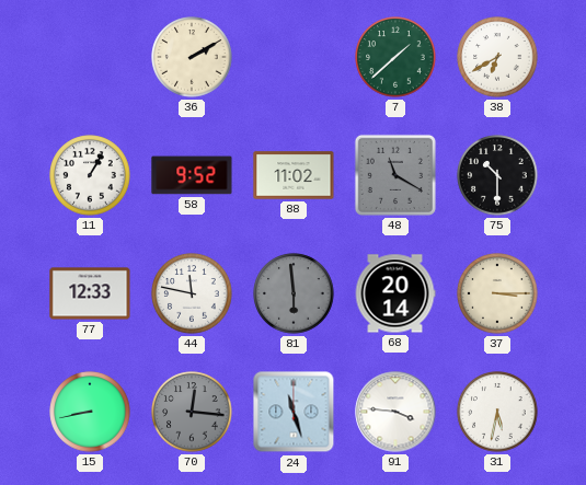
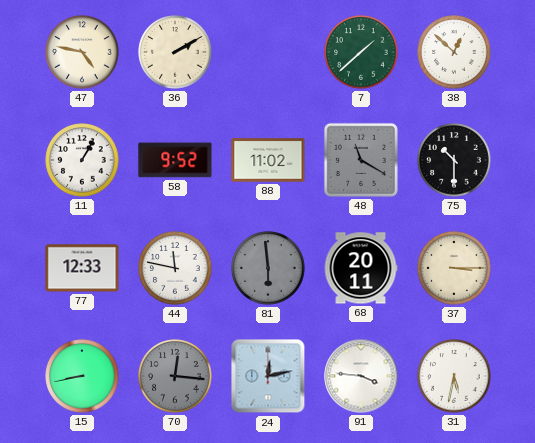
47: none -> 4:47 (82, 52)
38: 6:40 -> 12:52 (454, 52)
68: 20:14 -> 20:11 (361, 268)
24: 11:27 -> 12:13 (268, 376)
